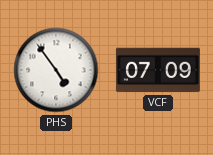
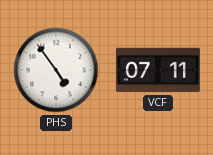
VCF: 07:09 -> 07:11 (158, 70)
